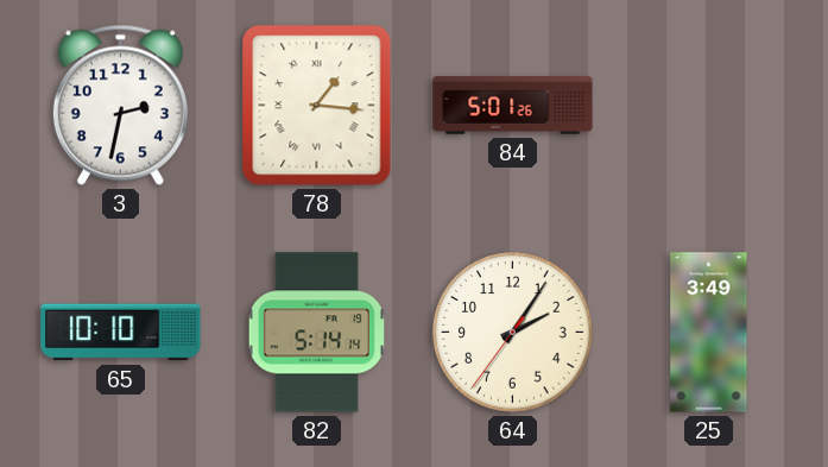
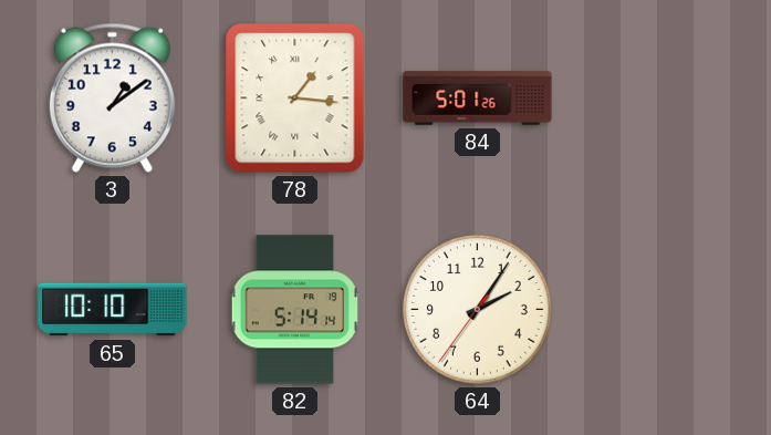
3: 2:32 -> 1:09 (112, 97)
25: 3:49 -> none (709, 333)
